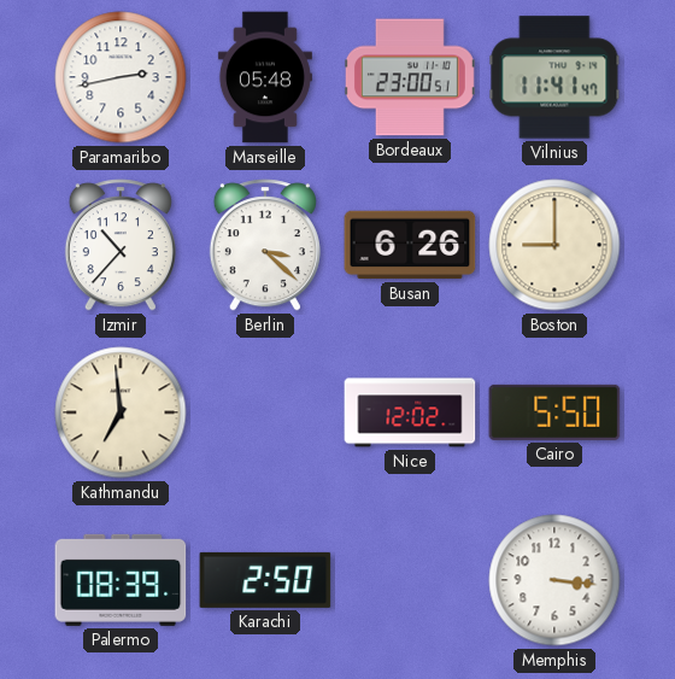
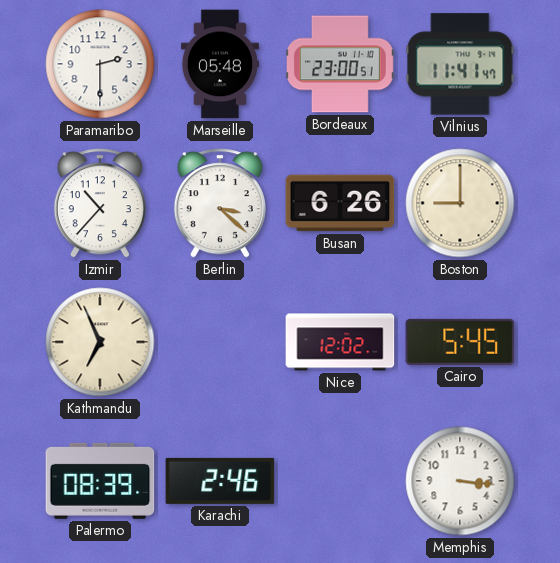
Paramaribo: 2:43 -> 2:30 (100, 64)
Kathmandu: 6:59 -> 6:56 (100, 342)
Cairo: 5:50 -> 5:45 (460, 342)
Karachi: 2:50 -> 2:46 (220, 481)
